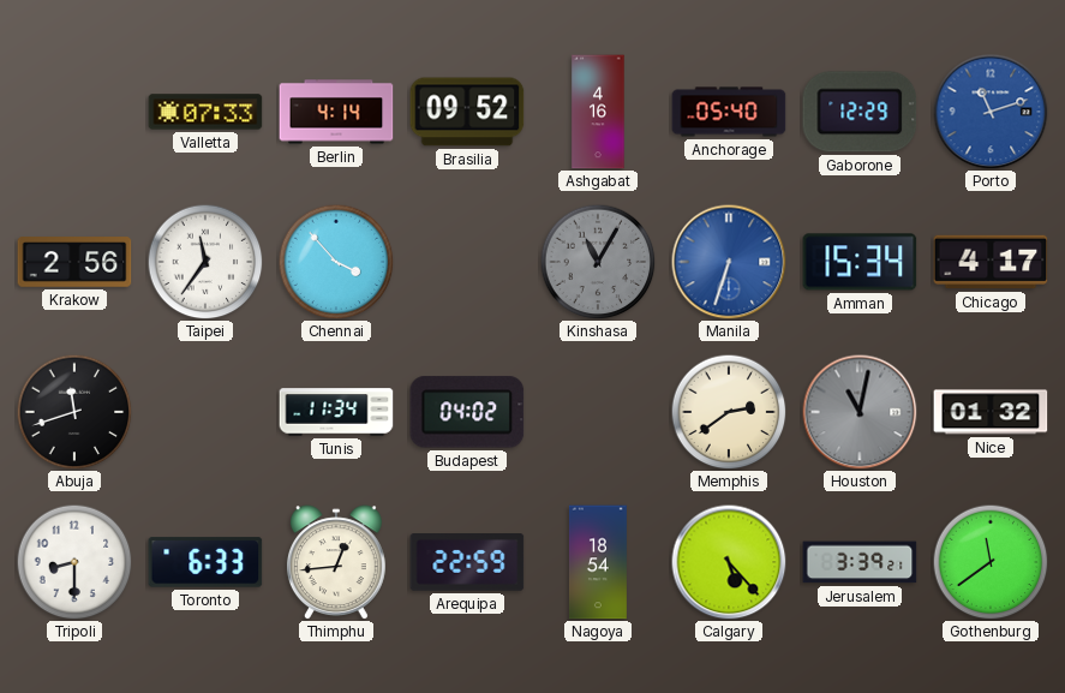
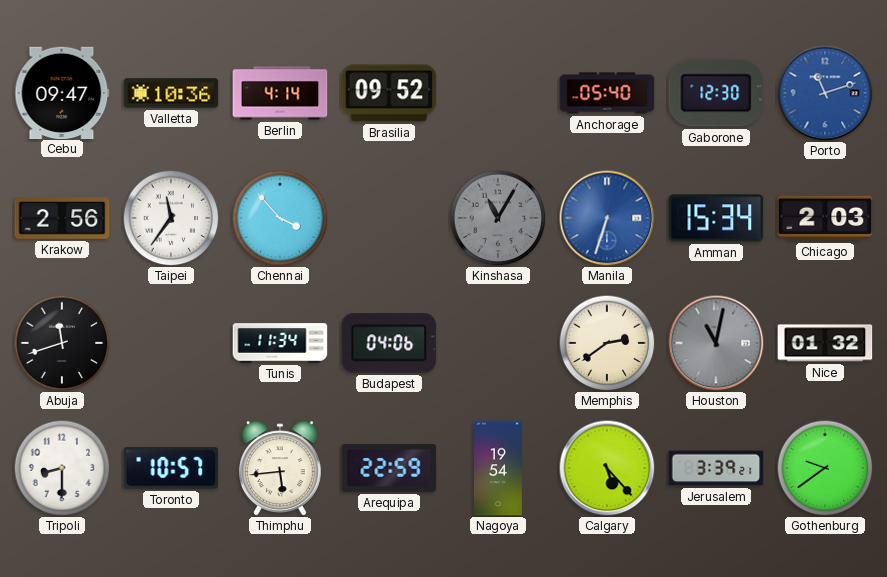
Cebu: none -> 09:47 (62, 92)
Valletta: 07:33 -> 10:36 (171, 93)
Ashgabat: 4:16 -> none (598, 112)
Gaborone: 12:29 -> 12:30 (716, 93)
Chicago: 4:17 -> 2:03 (825, 218)
Budapest: 04:02 -> 04:06 (389, 343)
Toronto: 6:33 -> 10:57 (171, 468)
Thimphu: 12:44 -> 5:44 (280, 468)
Nagoya: 18:54 -> 19:54 (498, 468)
Gothenburg: 11:39 -> 9:39 (825, 468)
